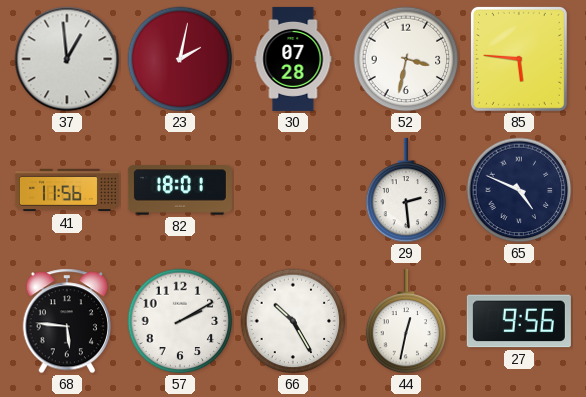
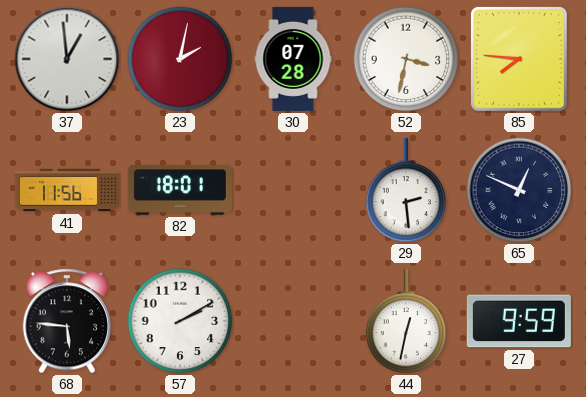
85: 5:46 -> 7:46 (519, 59)
65: 4:49 -> 12:49 (519, 190)
66: 10:25 -> none (293, 321)
27: 9:56 -> 9:59 (519, 321)
